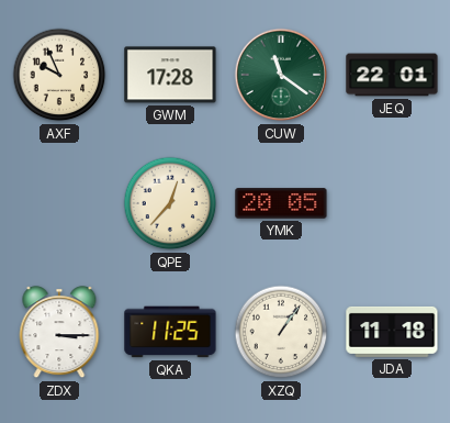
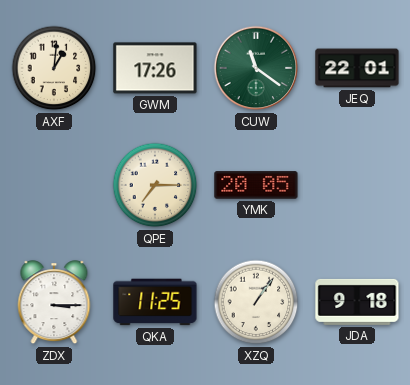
AXF: 9:56 -> 1:01 (54, 68)
GWM: 17:28 -> 17:26 (155, 68)
QPE: 12:37 -> 7:15 (155, 185)
JDA: 11:18 -> 9:18 (357, 302)
